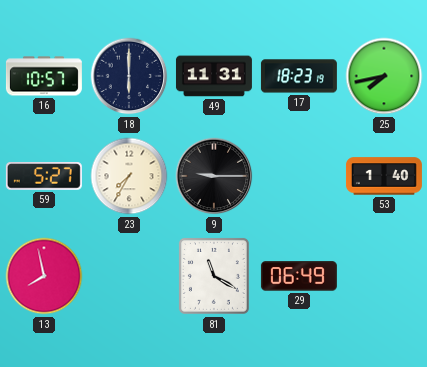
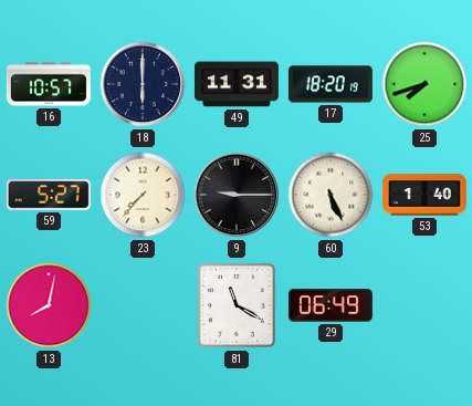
17: 18:23 -> 18:20 (331, 84)
25: 7:43 -> 7:42 (424, 84)
23: 7:35 -> 7:37 (143, 195)
60: none -> 5:26 (331, 195)
13: 7:58 -> 8:02 (49, 305)
